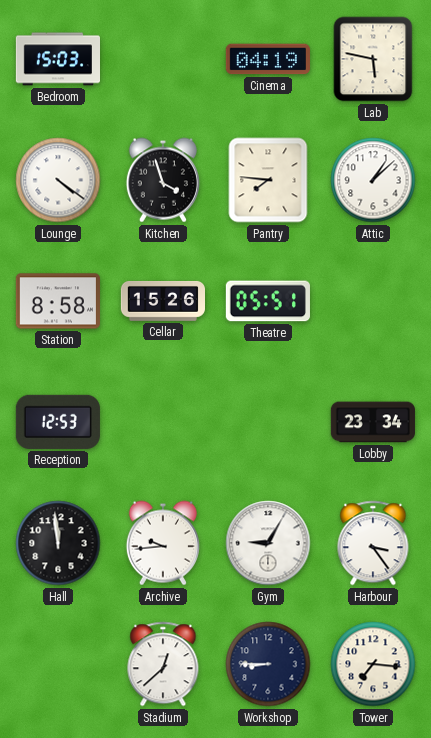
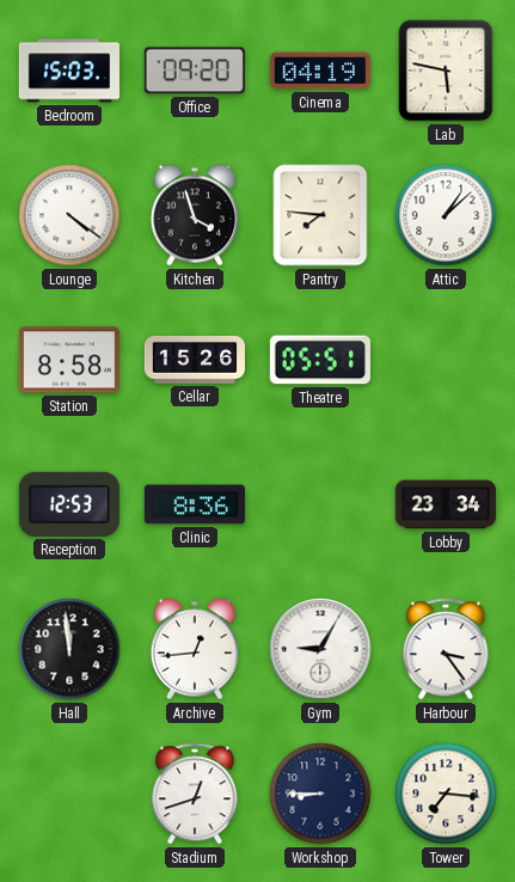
Office: none -> 09:20 (195, 71)
Clinic: none -> 8:36 (195, 504)
Archive: 9:44 -> 12:44 (195, 649)
Stadium: 12:38 -> 12:42 (195, 794)
